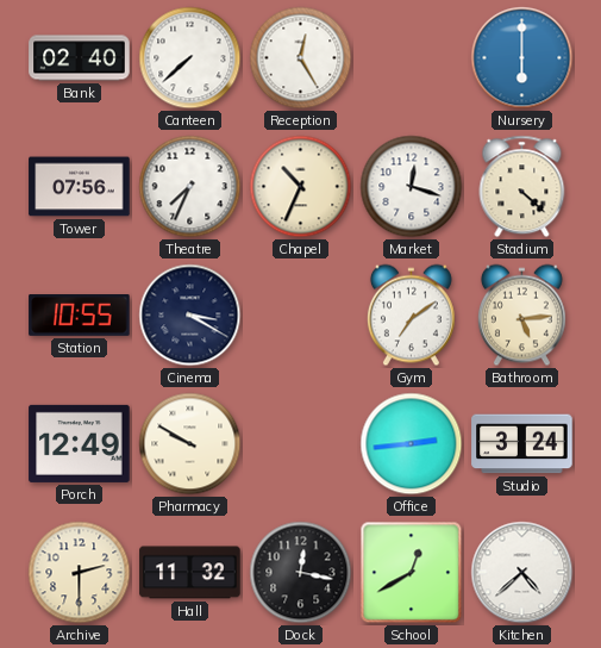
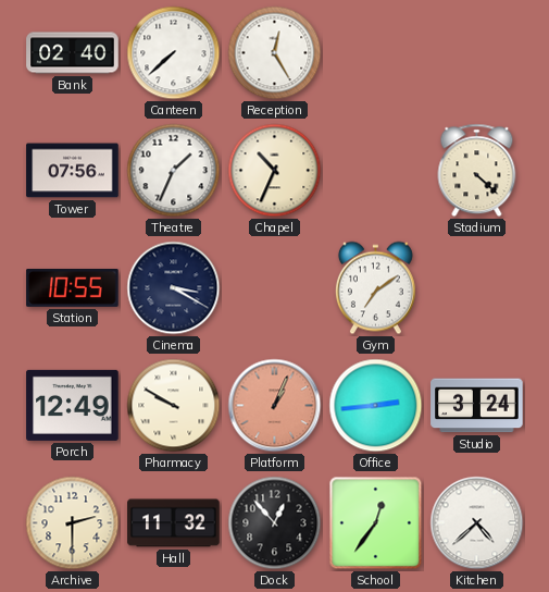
Nursery: 6:00 -> none (522, 58)
Theatre: 7:34 -> 1:34 (174, 171)
Market: 12:18 -> none (412, 187)
Bathroom: 5:14 -> none (521, 316)
Platform: none -> 1:04 (275, 406)
Dock: 12:17 -> 12:53 (275, 523)
School: 12:40 -> 12:36 (376, 523)
